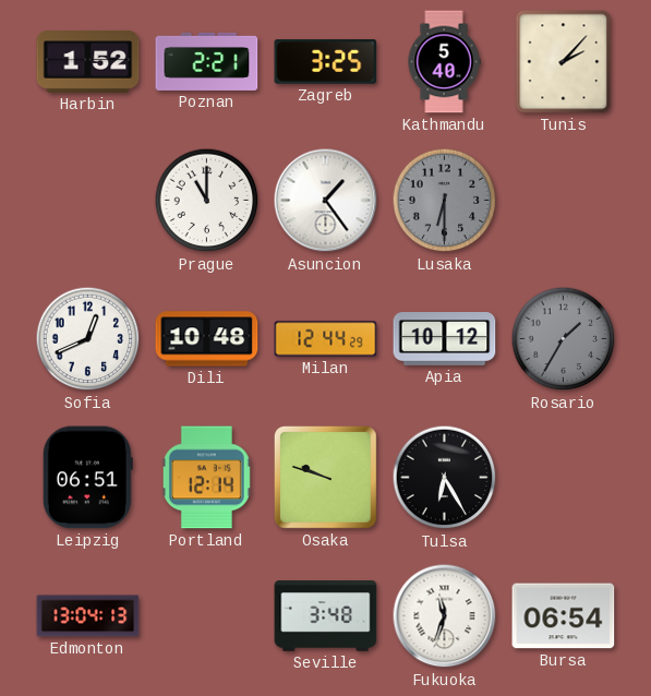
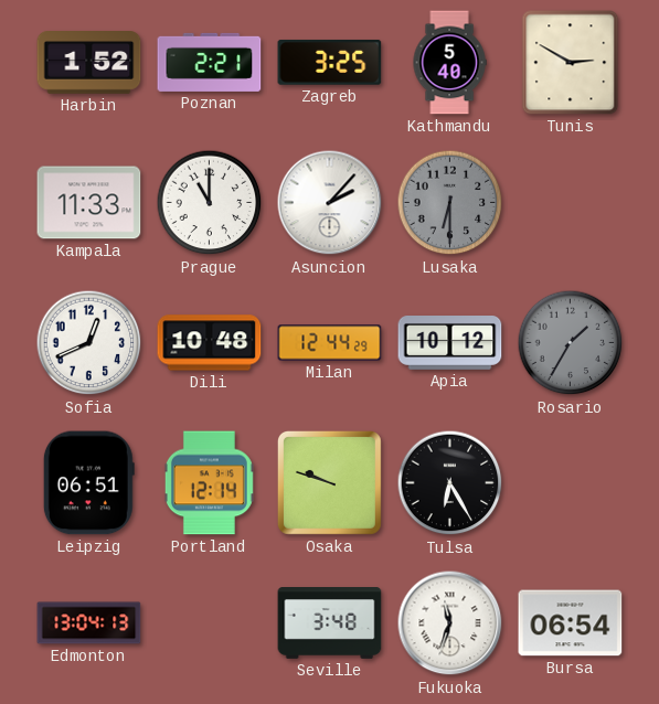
Tunis: 2:07 -> 2:50 (571, 63)
Kampala: none -> 11:33 (89, 203)
Asuncion: 1:24 -> 2:07 (330, 203)
